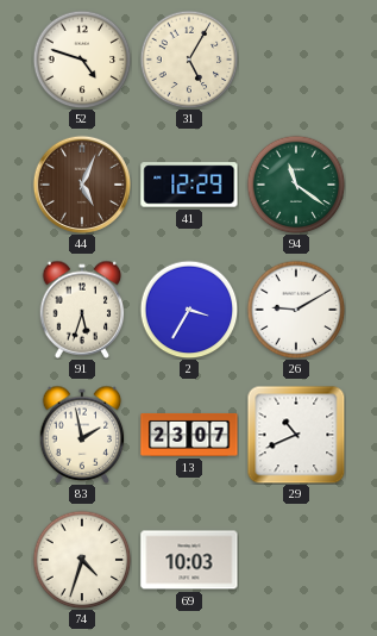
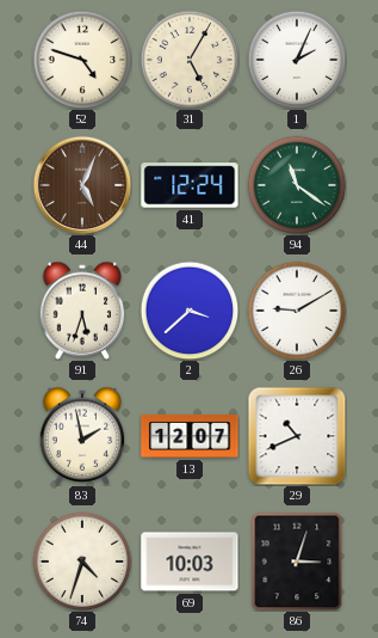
1: none -> 2:04 (297, 60)
41: 12:29 -> 12:24 (190, 185)
2: 3:35 -> 3:38 (190, 311)
13: 23:07 -> 12:07 (190, 436)
86: none -> 3:03 (297, 562)
